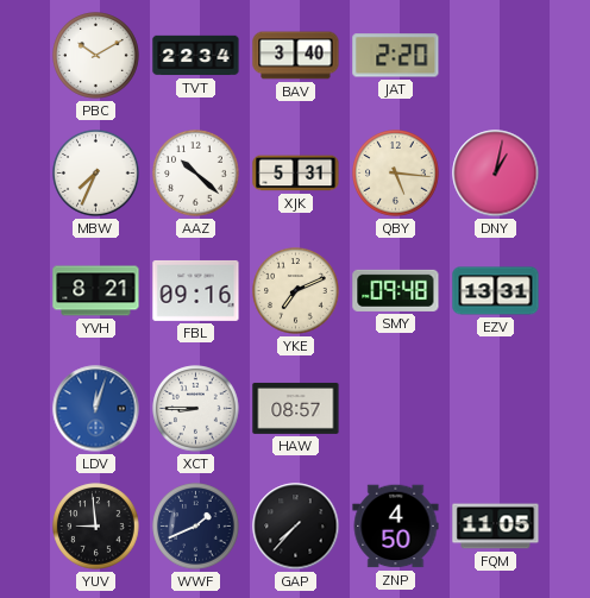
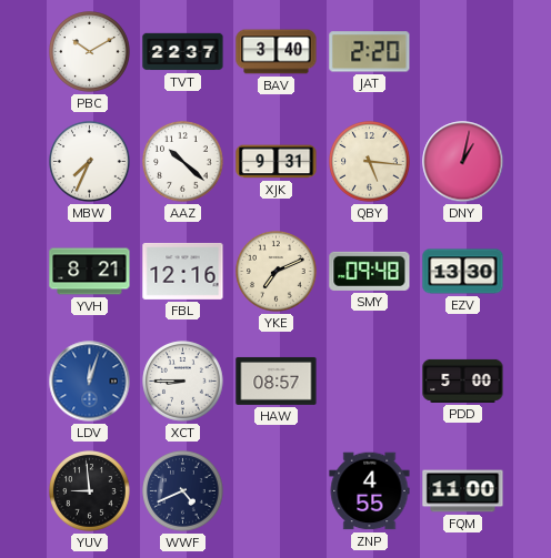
TVT: 22:34 -> 22:37 (183, 52)
XJK: 5:31 -> 9:31 (277, 162)
FBL: 09:16 -> 12:16 (183, 271)
EZV: 13:31 -> 13:30 (463, 272)
PDD: none -> 5:00 (463, 381)
WWF: 1:41 -> 4:41 (183, 491)
GAP: 7:37 -> none (296, 527)
ZNP: 4:50 -> 4:55 (370, 491)
FQM: 11:05 -> 11:00 (463, 491)
